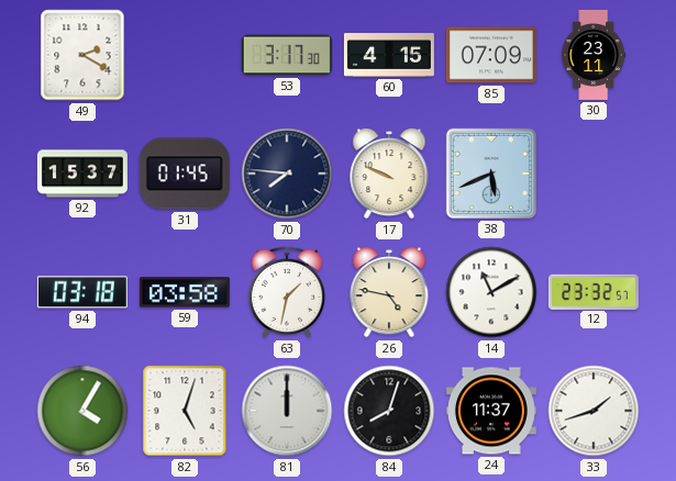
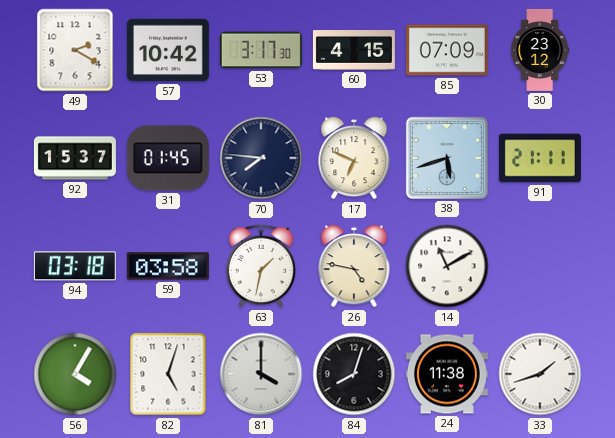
57: none -> 10:42 (168, 50)
30: 23:11 -> 23:12 (540, 50)
17: 9:49 -> 6:49 (354, 158)
38: 5:41 -> 5:42 (447, 158)
91: none -> 21:11 (540, 158)
12: 23:32 -> none (594, 291)
81: 12:00 -> 4:00 (261, 374)
24: 11:37 -> 11:38 (447, 374)
